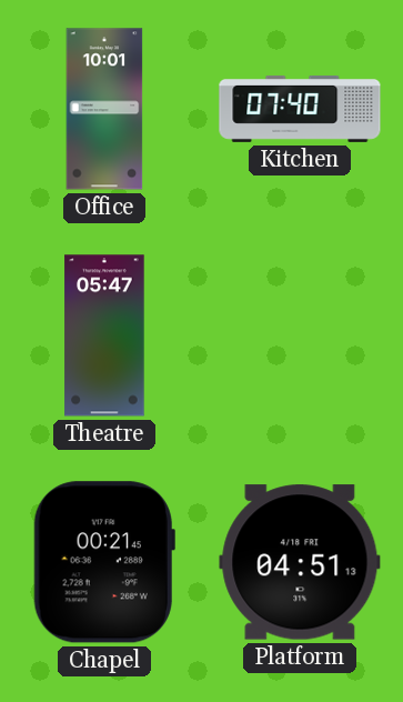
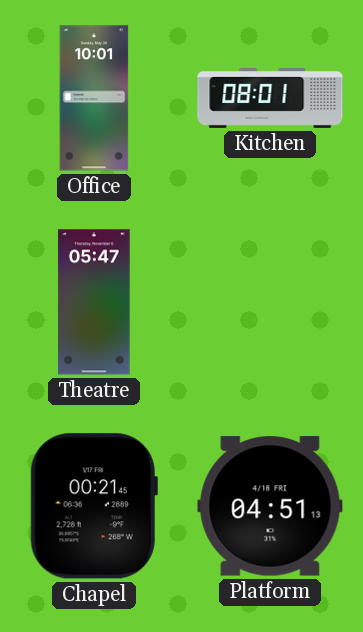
Kitchen: 07:40 -> 08:01 (270, 98)
